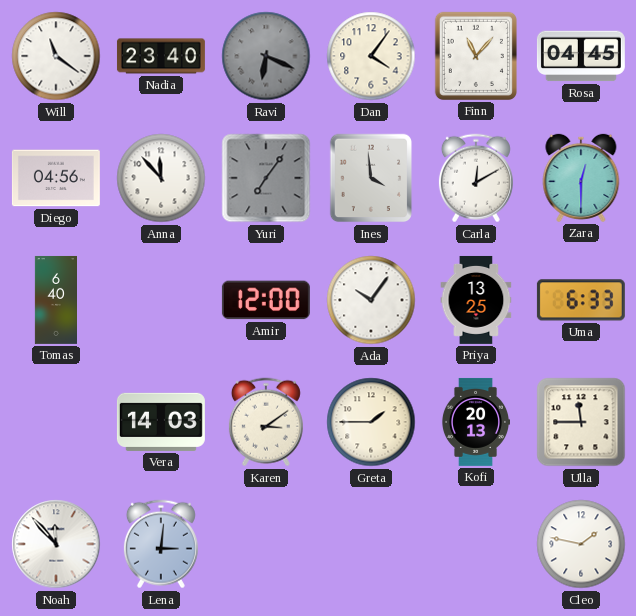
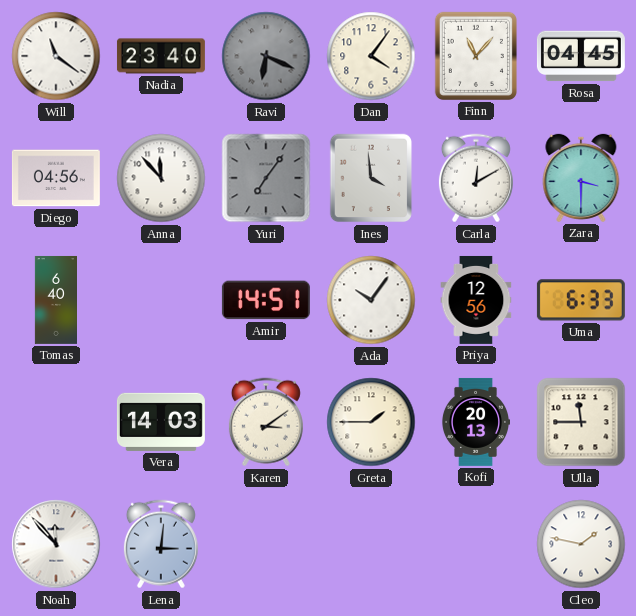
Zara: 12:30 -> 3:30 (581, 178)
Amir: 12:00 -> 14:51 (266, 300)
Priya: 13:25 -> 12:56 (476, 300)
